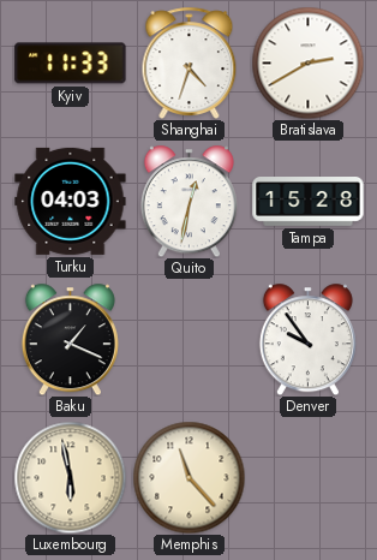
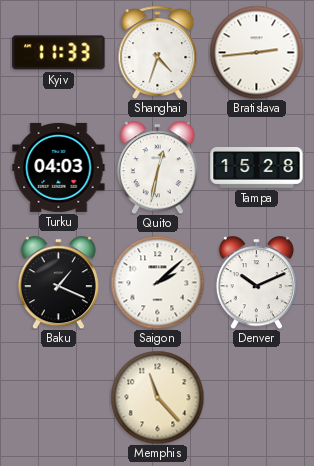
Bratislava: 2:40 -> 2:44 (256, 52)
Saigon: none -> 2:08 (157, 282)
Denver: 9:54 -> 10:11 (256, 282)
Luxembourg: 5:58 -> none (70, 477)
